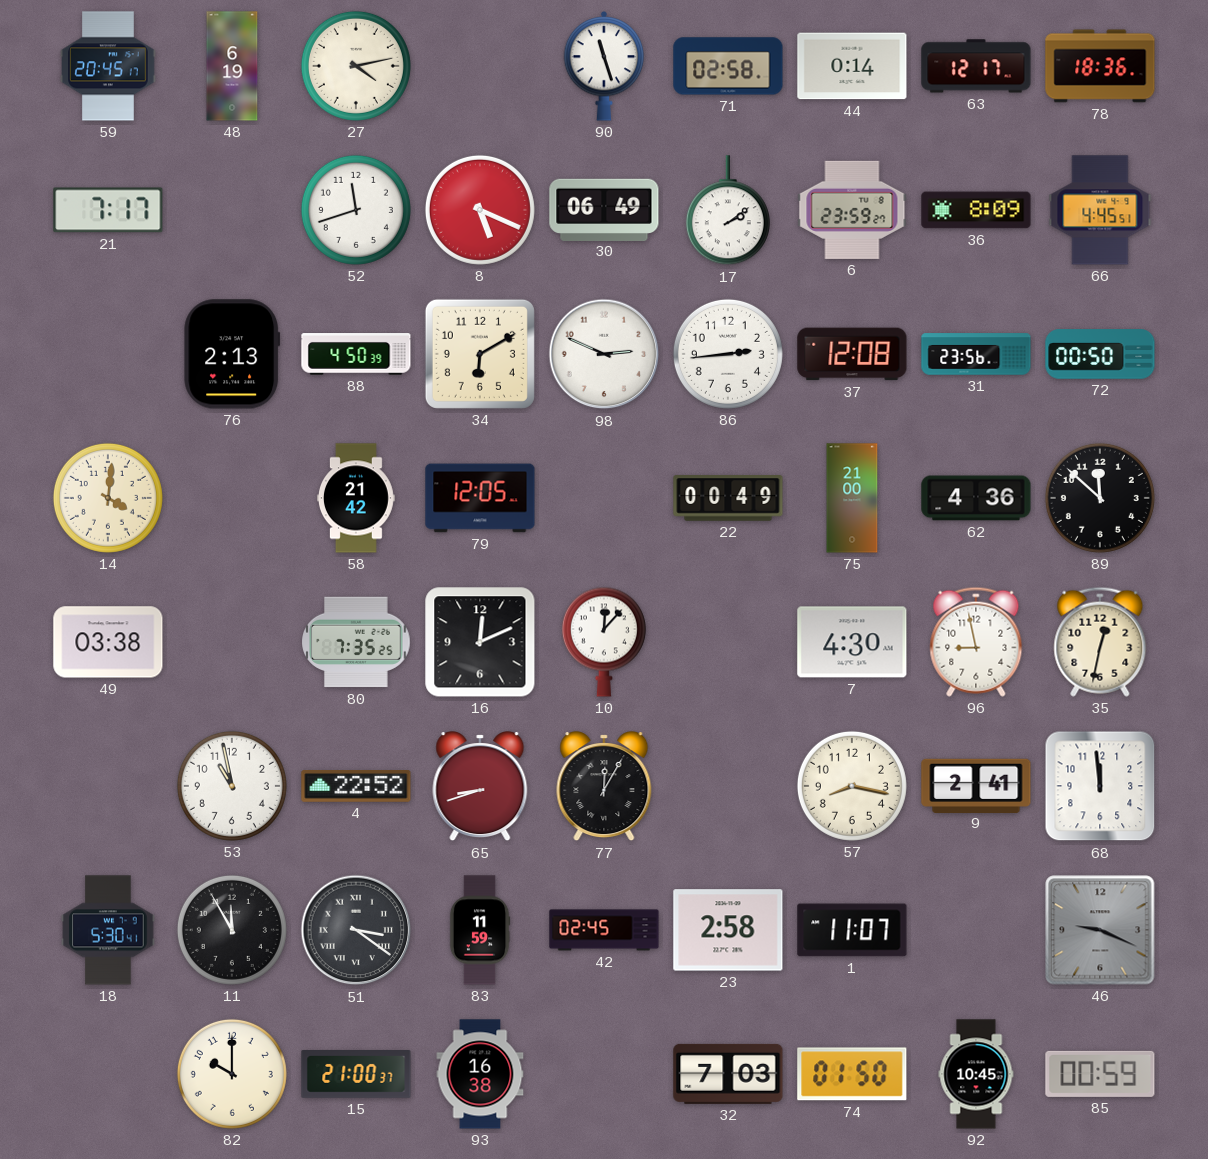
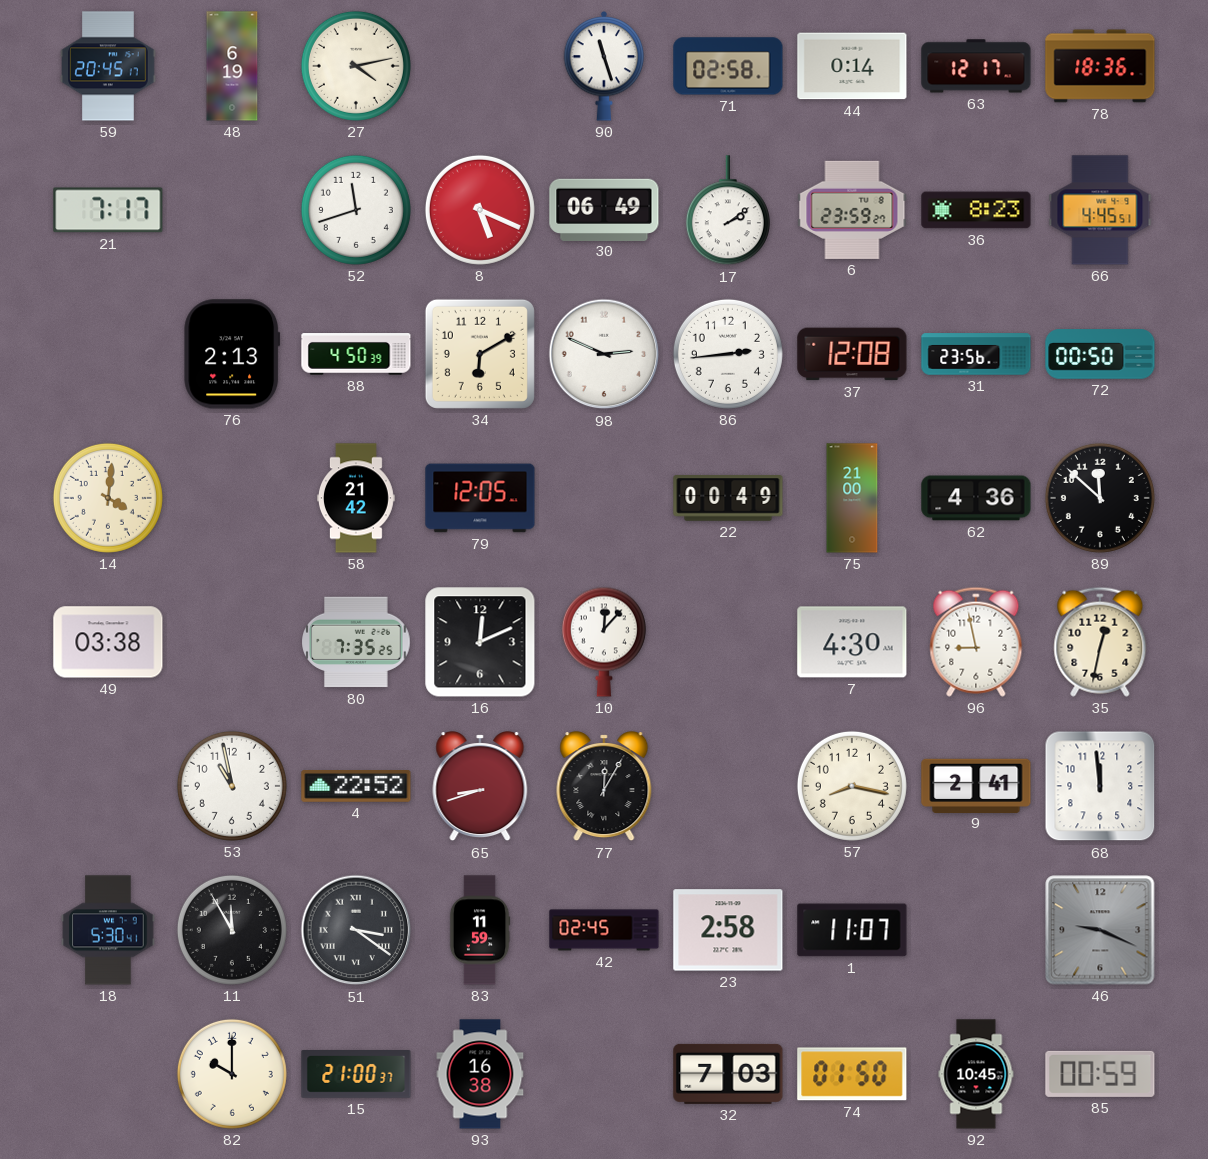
36: 8:09 -> 8:23 (976, 210)
